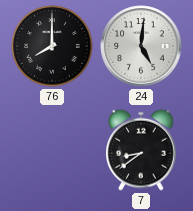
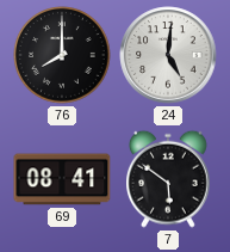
69: none -> 08:41 (62, 179)
7: 8:39 -> 5:51 (169, 179)
